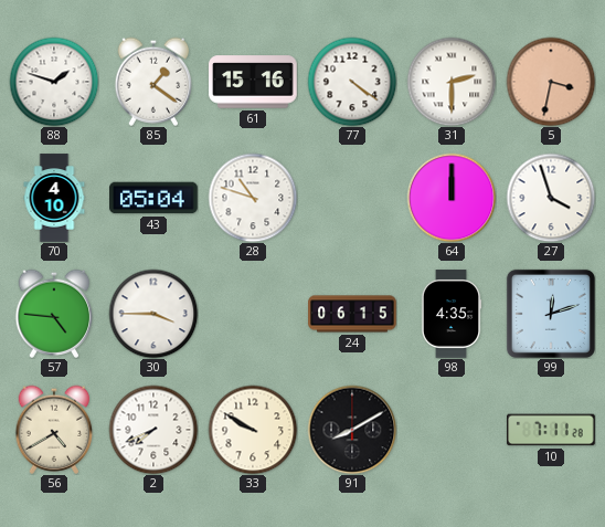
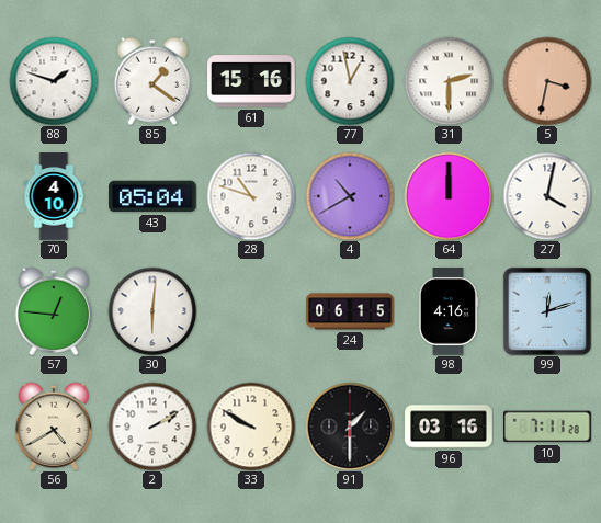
77: 4:21 -> 12:58 (350, 81)
4: none -> 10:40 (350, 196)
27: 3:57 -> 4:02 (547, 196)
57: 4:46 -> 12:46 (54, 311)
30: 3:45 -> 6:01 (152, 311)
98: 4:35 -> 4:16 (449, 311)
2: 7:41 -> 2:10 (152, 427)
91: 8:10 -> 1:30 (350, 427)
96: none -> 03:16 (449, 427)
